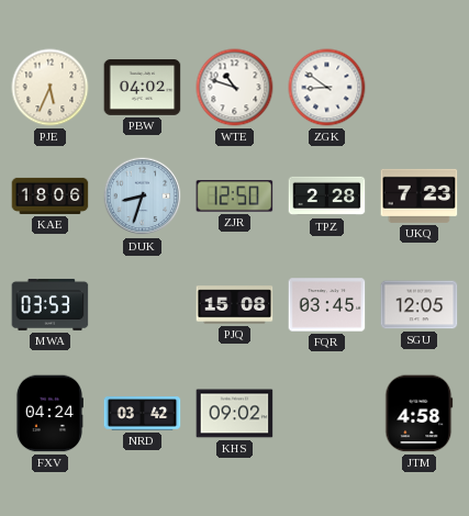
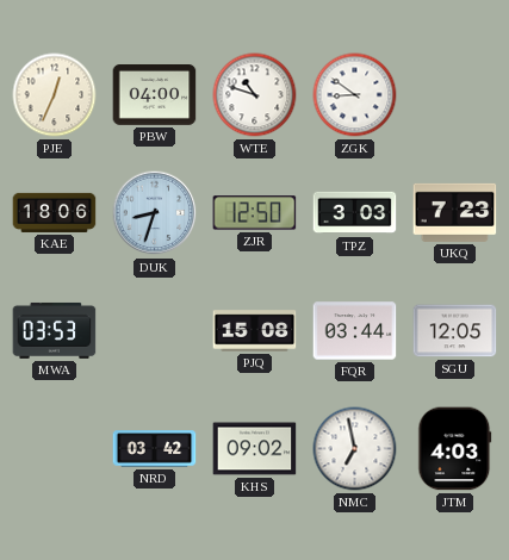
PJE: 5:34 -> 12:34 (55, 95)
PBW: 04:02 -> 04:00 (155, 95)
TPZ: 2:28 -> 3:03 (355, 213)
FQR: 03:45 -> 03:44 (355, 331)
FXV: 04:24 -> none (49, 414)
NMC: none -> 6:58 (355, 449)
JTM: 4:58 -> 4:03 (455, 449)
